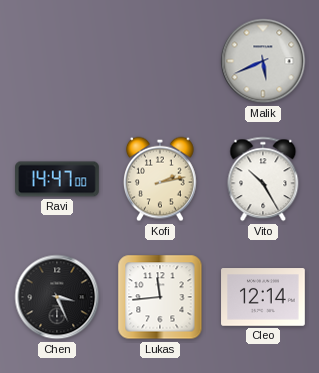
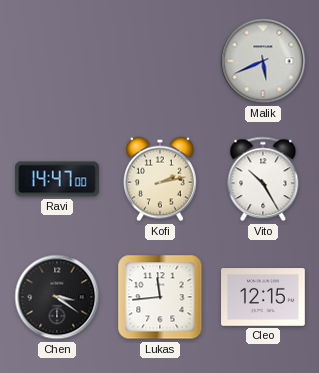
Chen: 3:26 -> 3:21 (57, 297)
Cleo: 12:14 -> 12:15 (263, 297)
